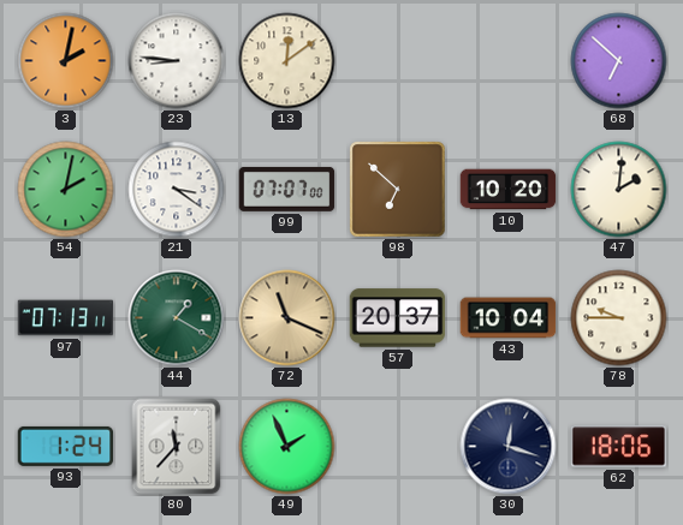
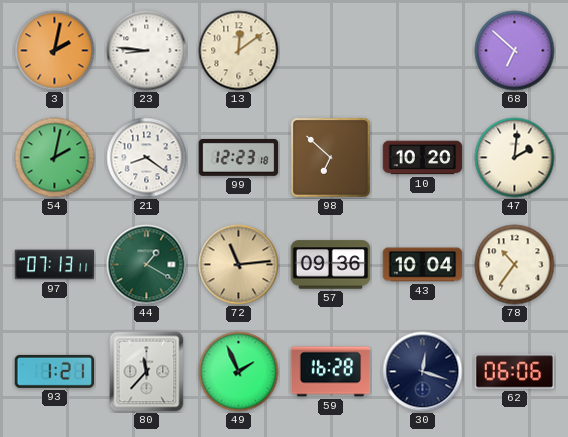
21: 3:21 -> 8:21 (147, 158)
99: 07:07 -> 12:23 (239, 157)
72: 11:19 -> 11:14 (239, 265)
57: 20:37 -> 09:36 (331, 265)
78: 9:45 -> 10:36 (515, 265)
93: 1:24 -> 1:21 (55, 371)
59: none -> 16:28 (331, 372)
62: 18:06 -> 06:06 (515, 372)
